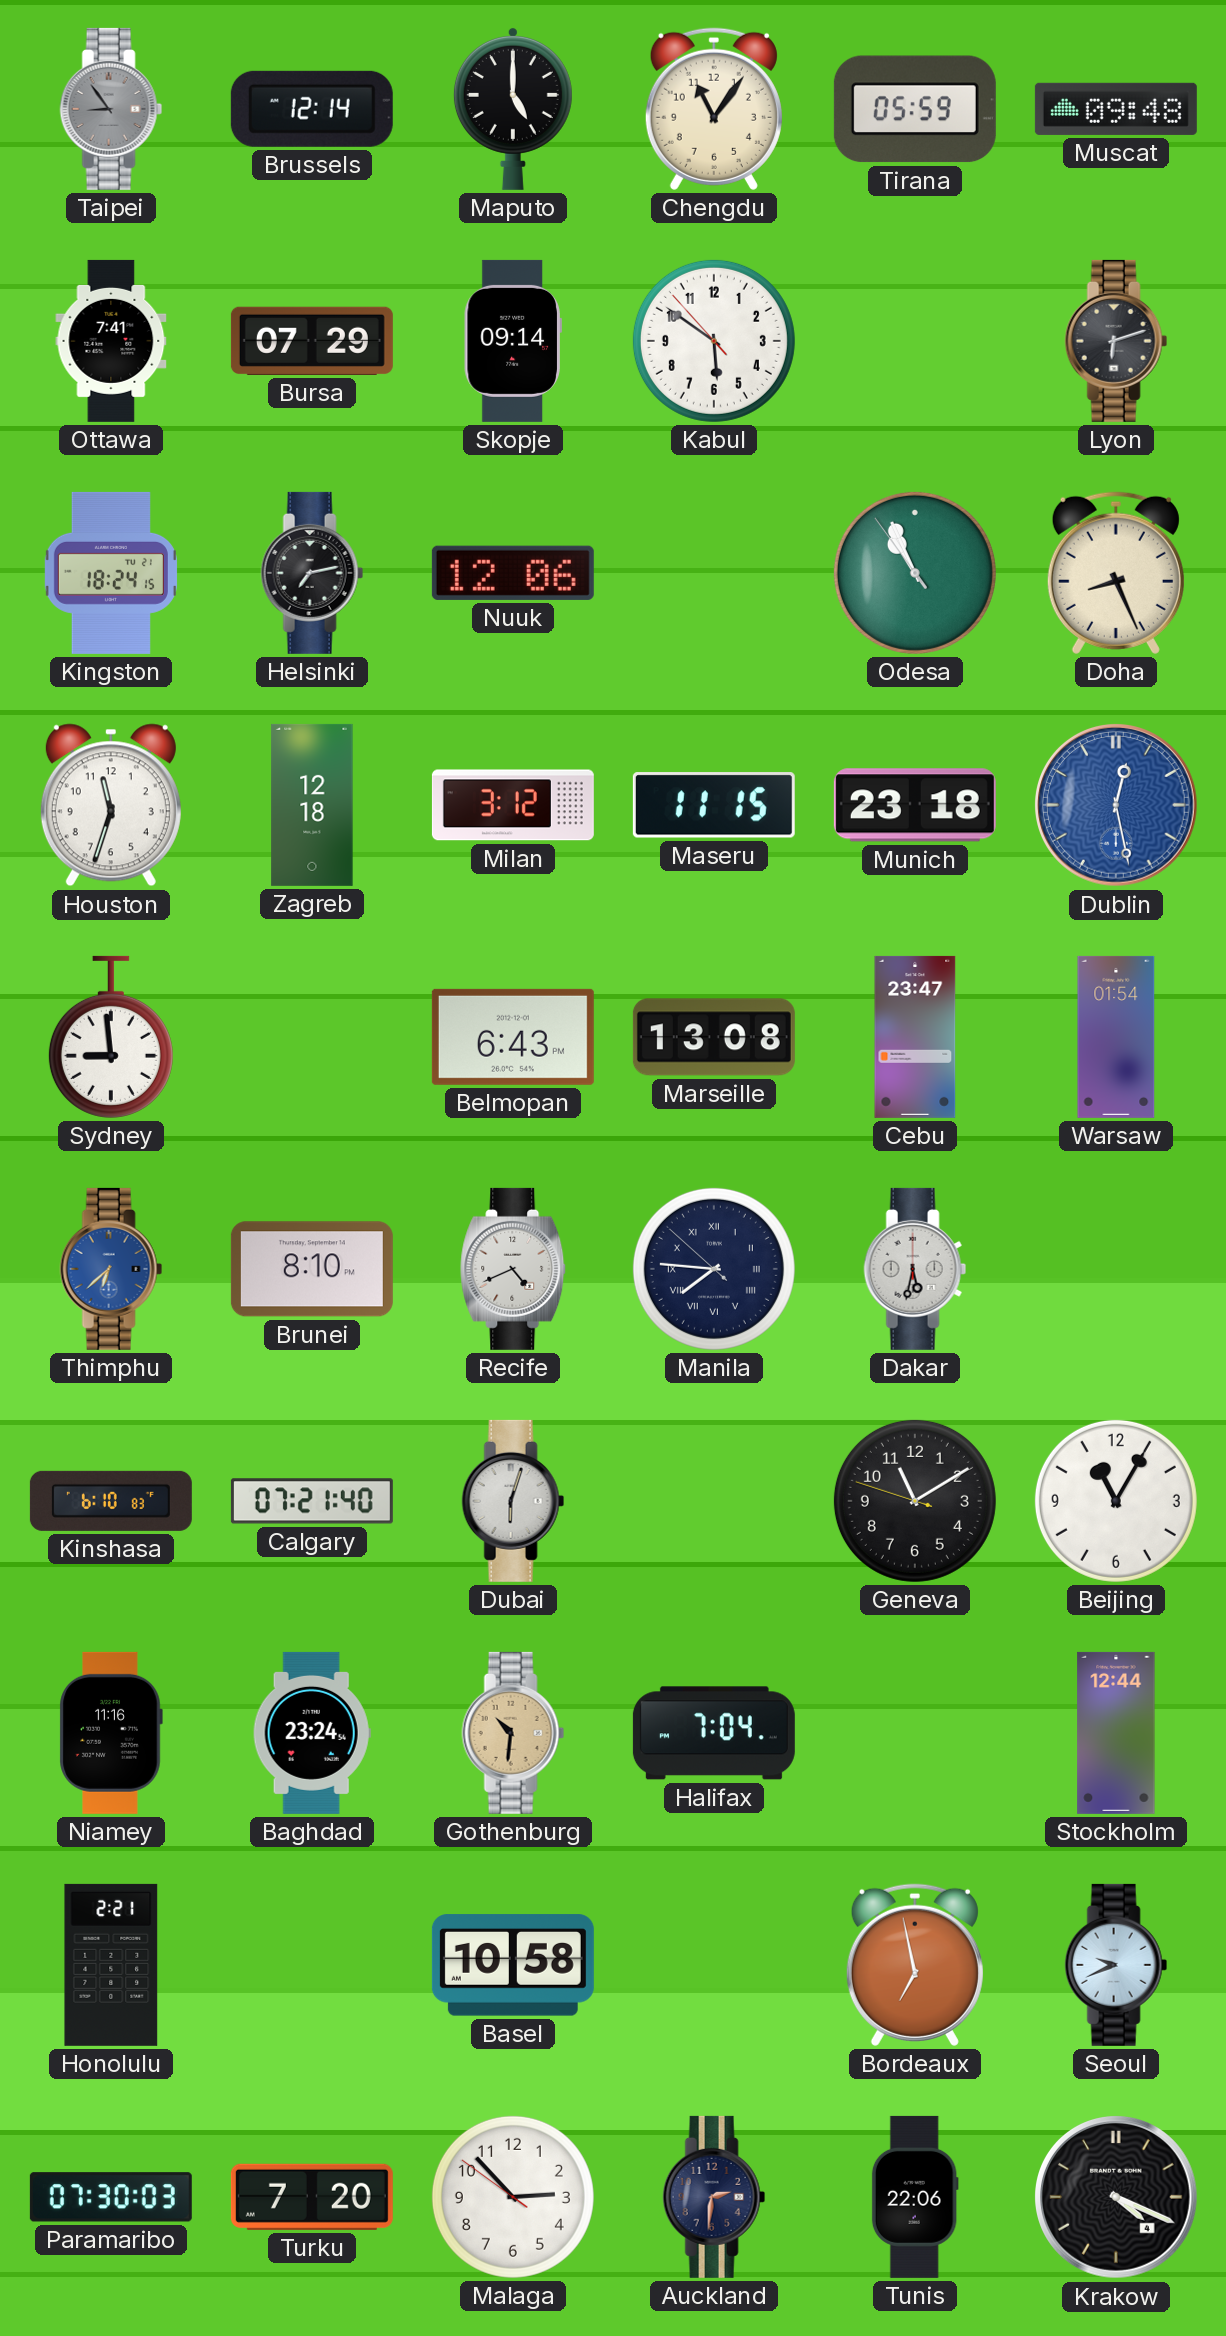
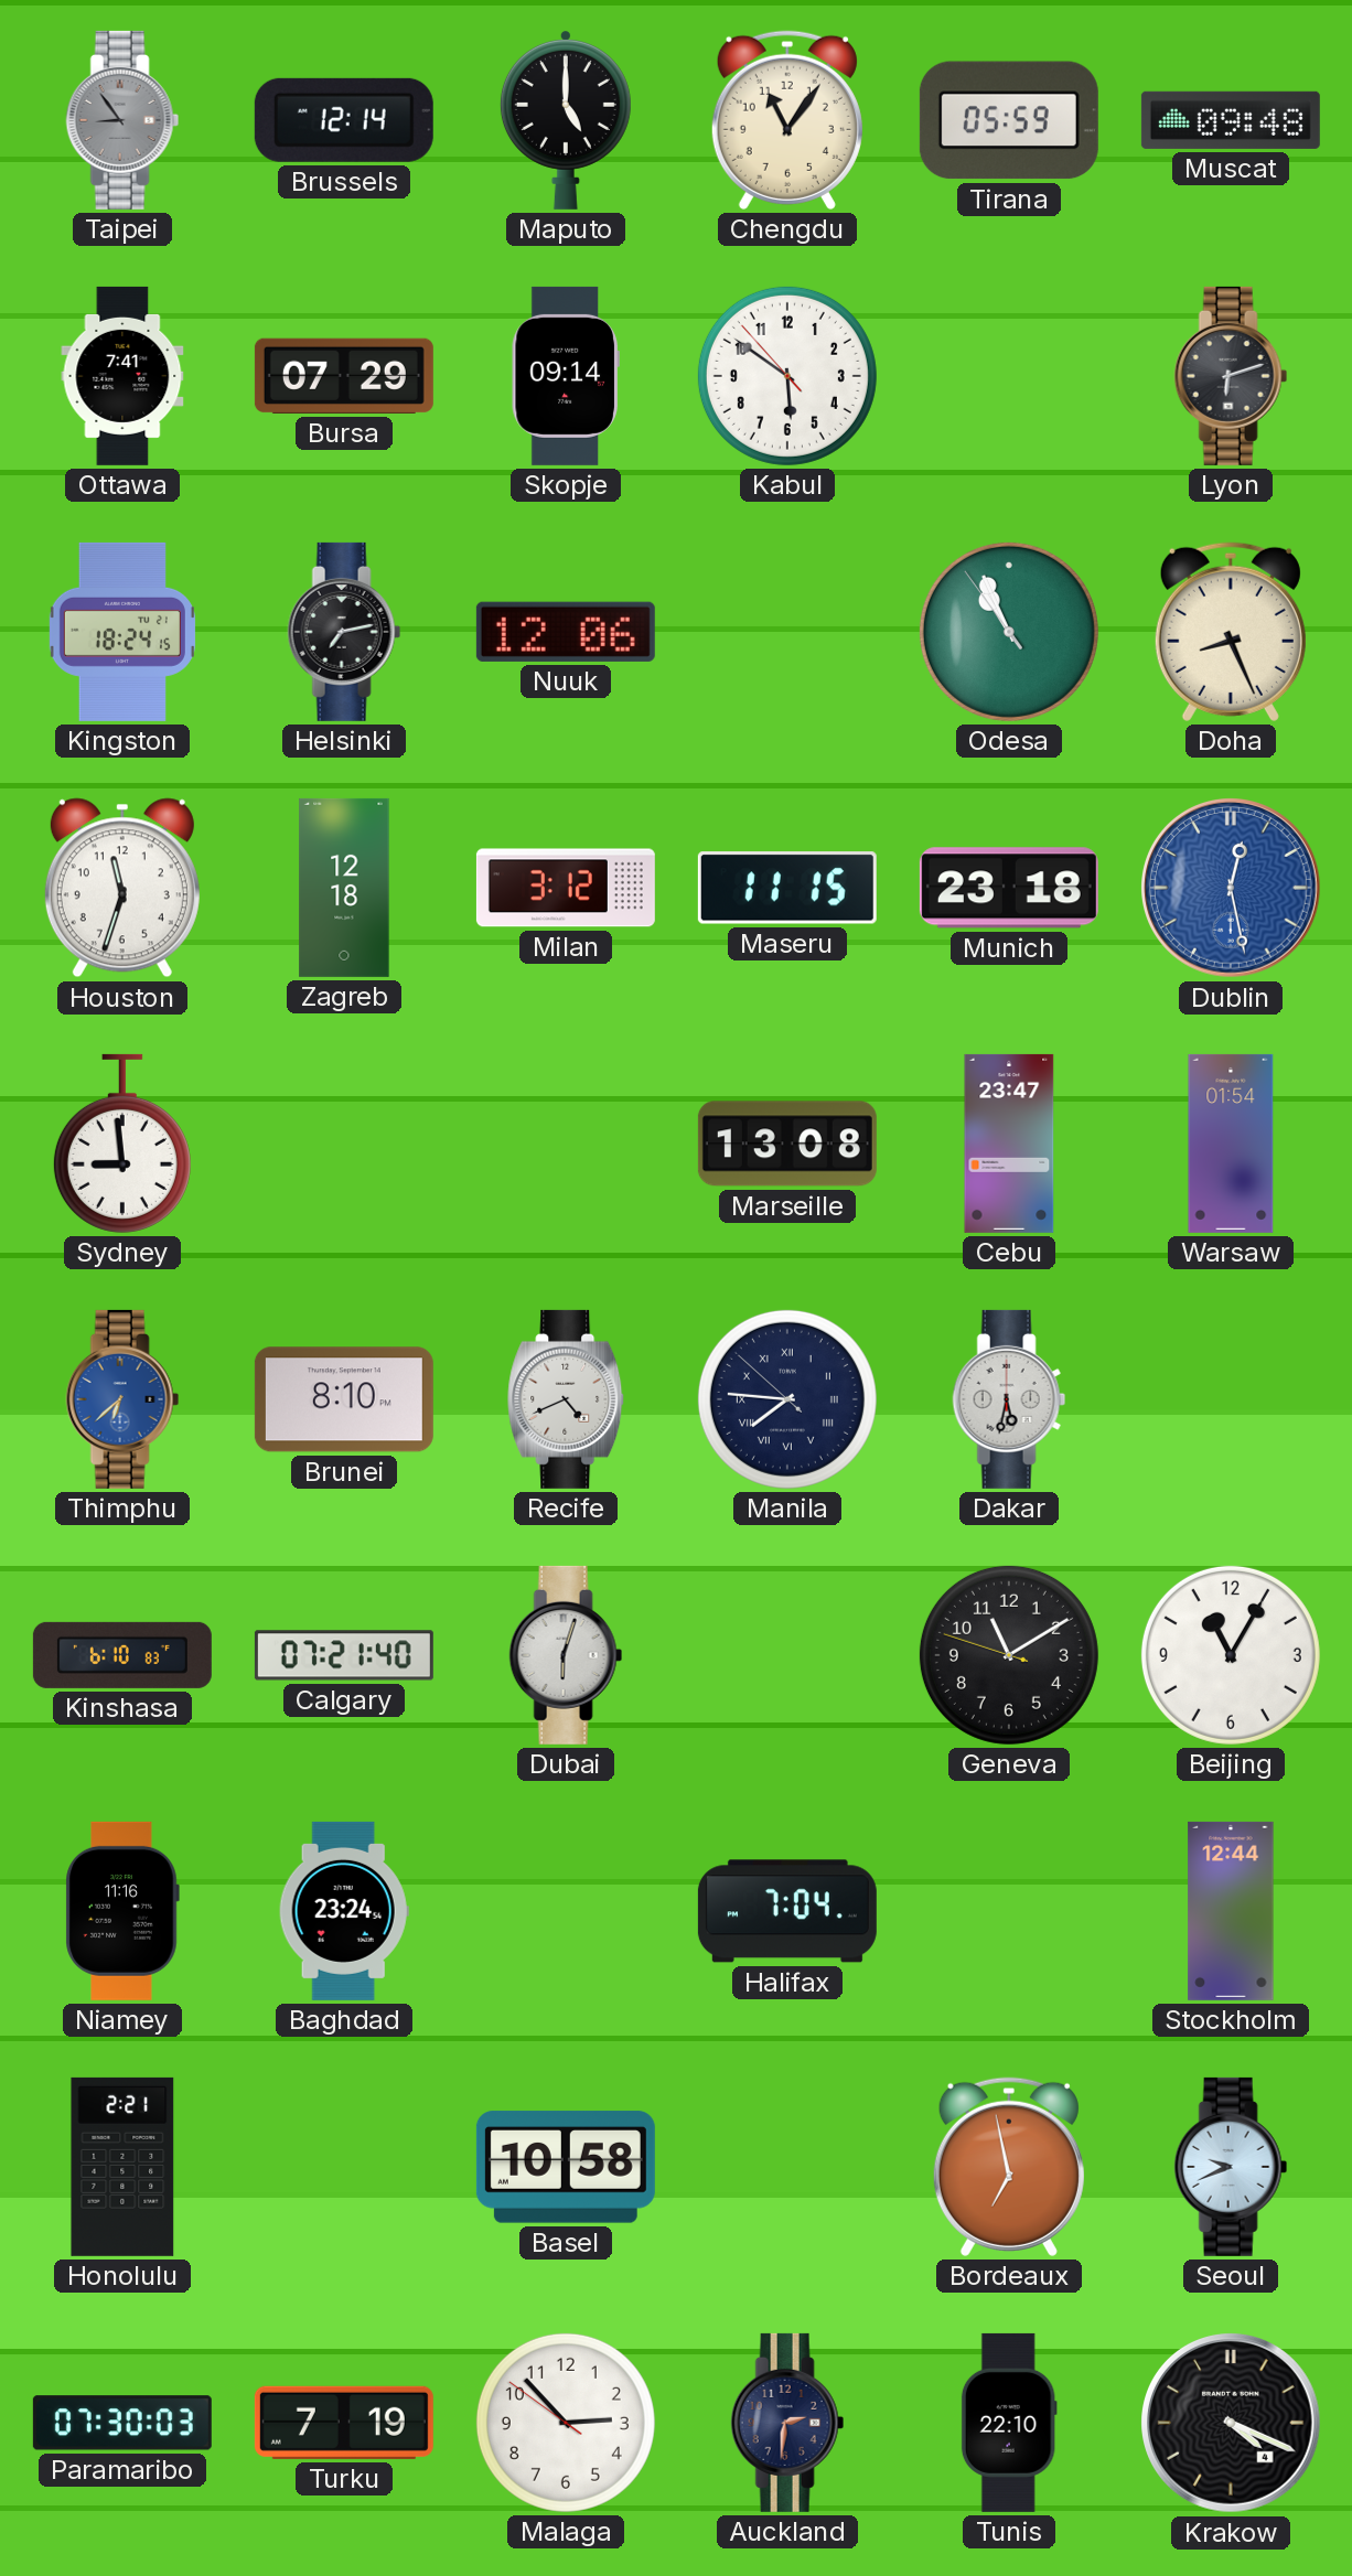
Belmopan: 6:43 -> none (513, 1037)
Gothenburg: 10:31 -> none (513, 1733)
Turku: 7:20 -> 7:19 (344, 2423)
Tunis: 22:06 -> 22:10 (1009, 2423)
